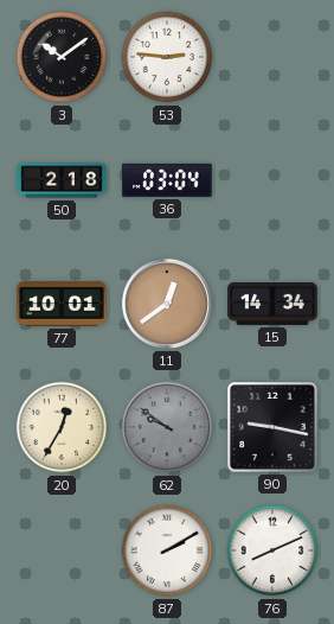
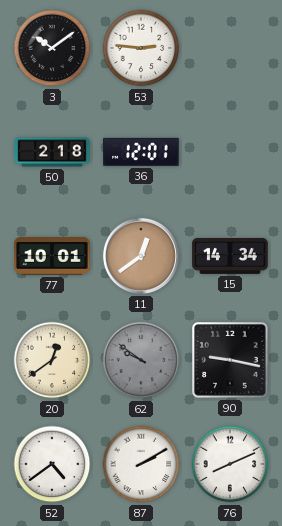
36: 03:04 -> 12:01 (141, 152)
20: 12:35 -> 12:39 (52, 360)
52: none -> 4:39 (52, 464)
